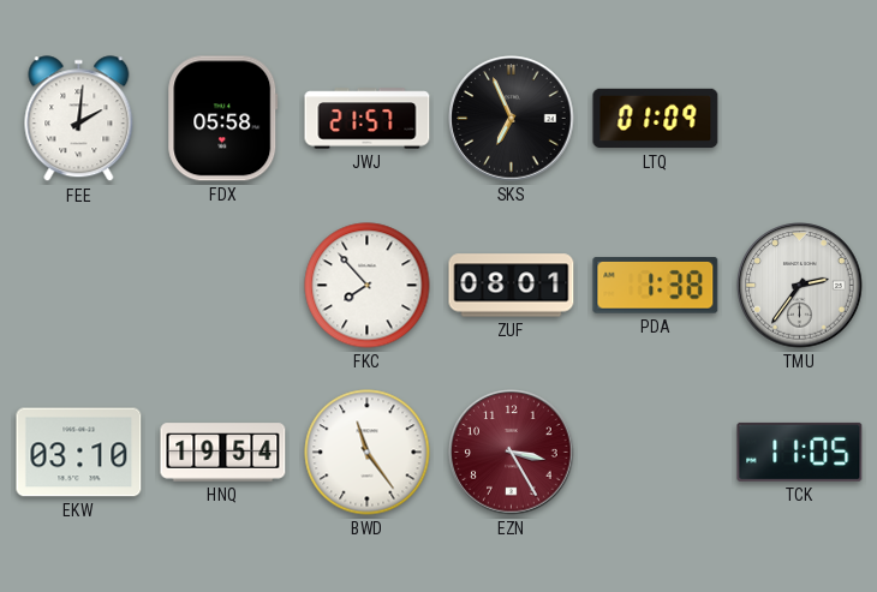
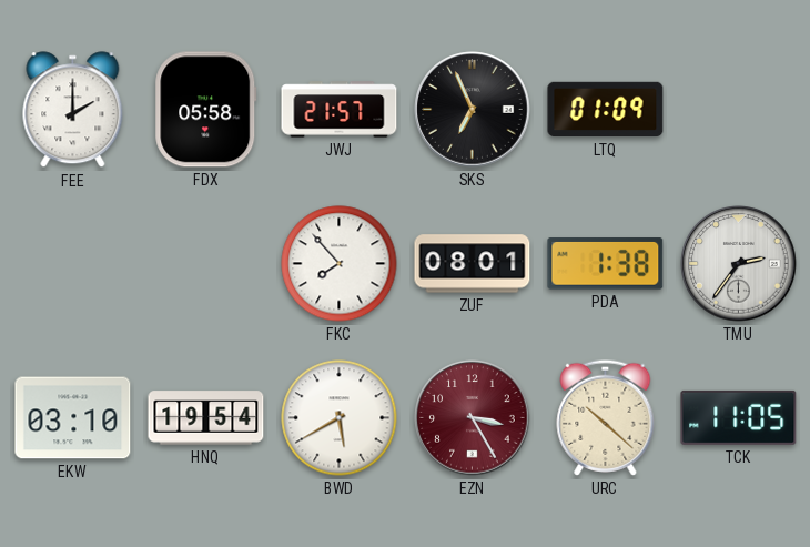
FEE: 2:01 -> 2:00 (73, 110)
BWD: 11:24 -> 5:40 (340, 418)
URC: none -> 10:22 (606, 417)
